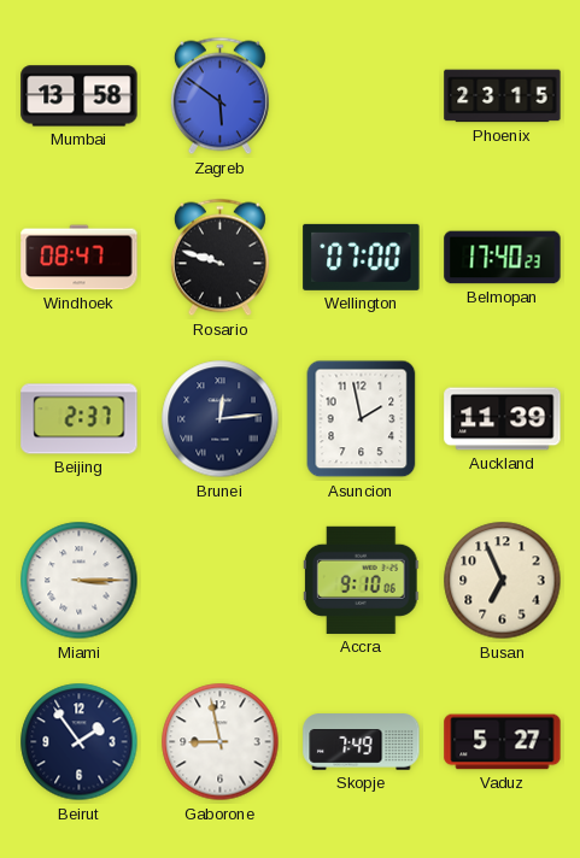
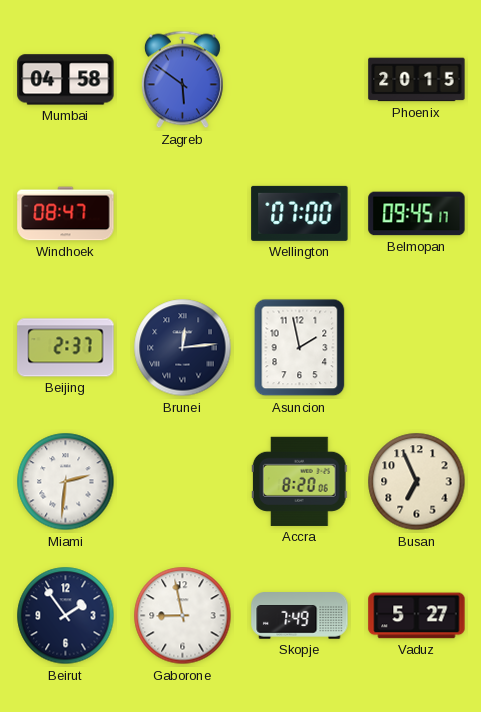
Mumbai: 13:58 -> 04:58 (66, 80)
Phoenix: 23:15 -> 20:15 (417, 80)
Rosario: 9:48 -> none (219, 258)
Belmopan: 17:40 -> 09:45 (417, 214)
Auckland: 11:39 -> none (503, 419)
Miami: 3:15 -> 2:31 (66, 482)
Accra: 9:10 -> 8:20 (299, 481)
